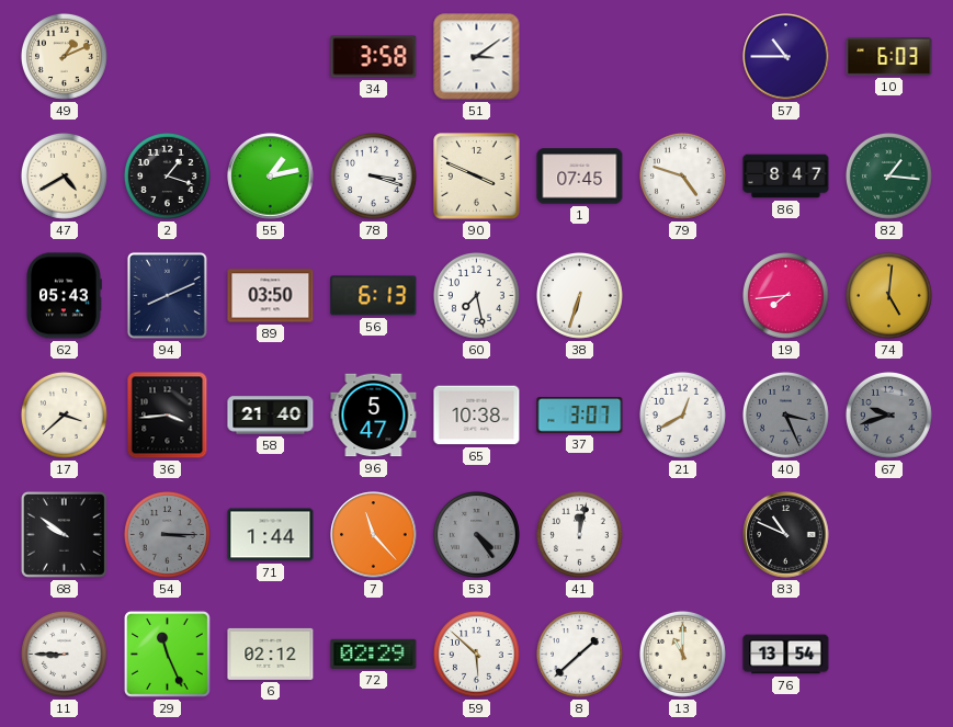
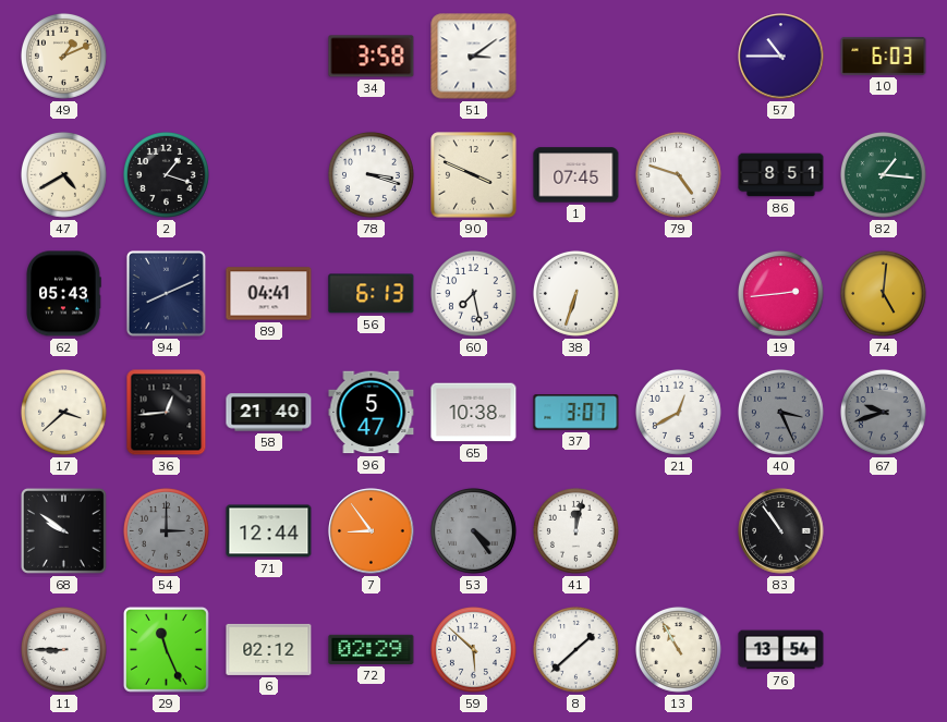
55: 1:13 -> none (271, 177)
86: 8:47 -> 8:51 (781, 175)
89: 03:50 -> 04:41 (269, 294)
19: 7:44 -> 2:44 (780, 293)
36: 3:44 -> 12:44 (167, 413)
54: 3:15 -> 3:00 (166, 530)
71: 1:44 -> 12:44 (269, 531)
7: 11:23 -> 8:54 (372, 531)
83: 10:49 -> 10:54 (781, 531)
13: 11:00 -> 10:55 (678, 649)
